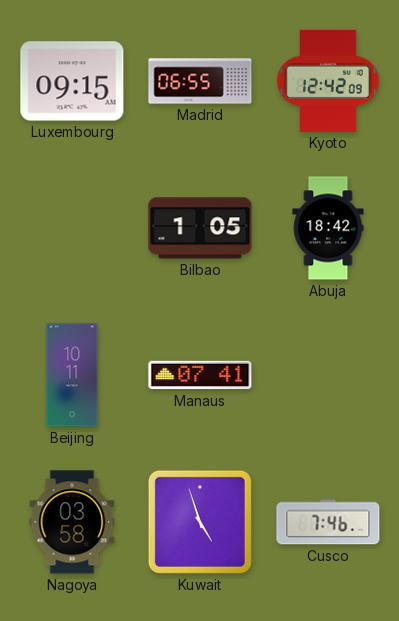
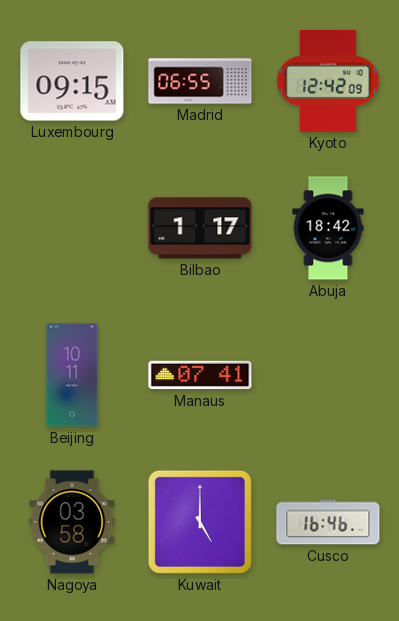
Bilbao: 1:05 -> 1:17 (200, 228)
Kuwait: 4:57 -> 5:00 (200, 522)
Cusco: 7:46 -> 16:46 (328, 522)
